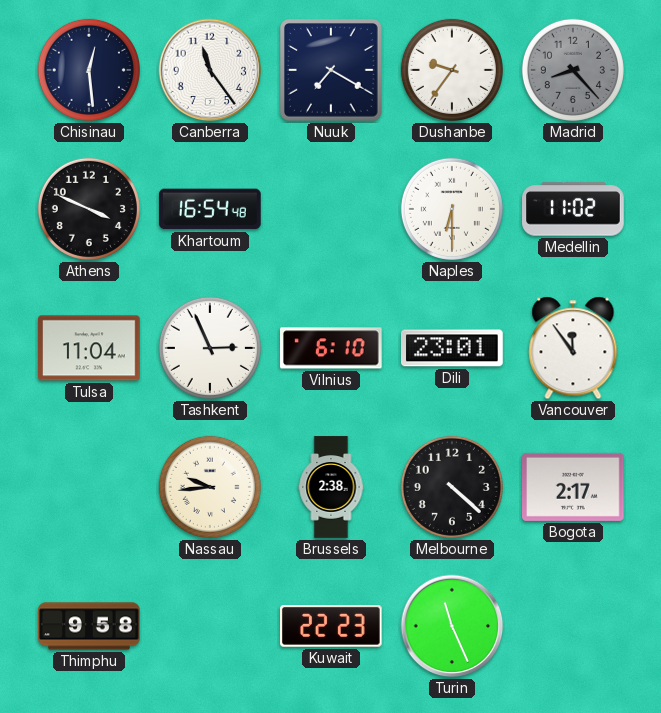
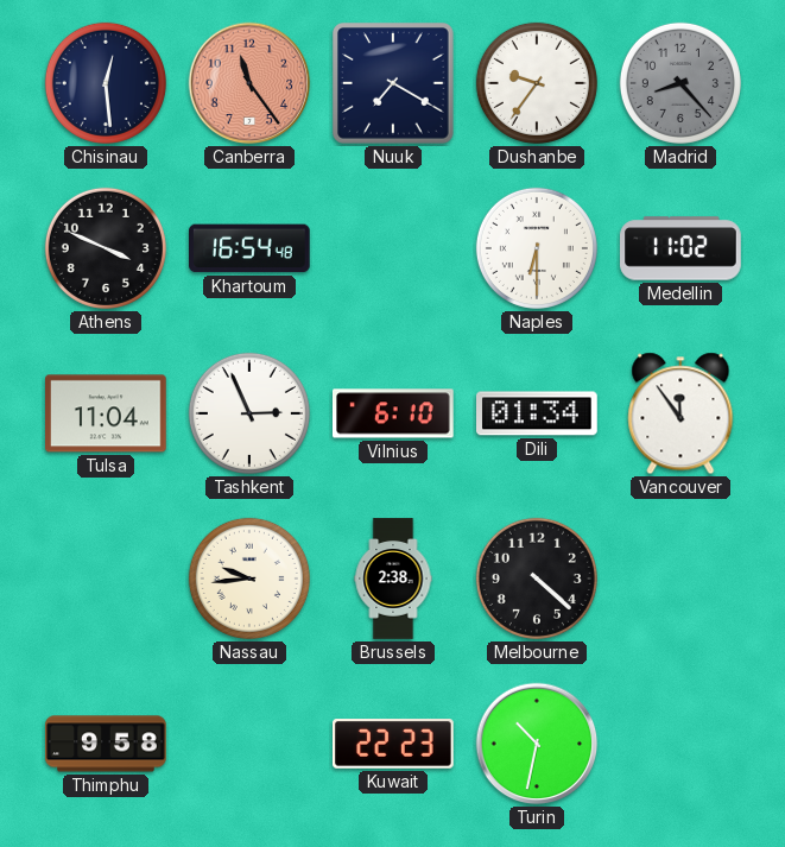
Canberra dial: white -> salmon (249, 83)
Dili: 23:01 -> 01:34 (538, 413)
Bogota: 2:17 -> none (574, 487)
Turin: 11:26 -> 10:32 (537, 744)
